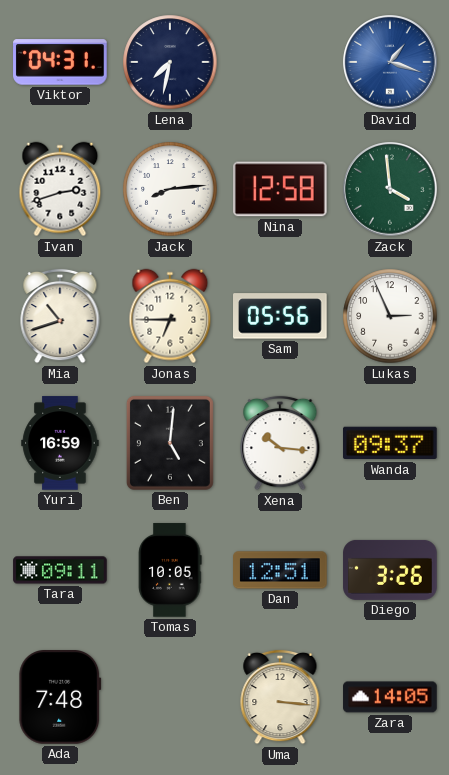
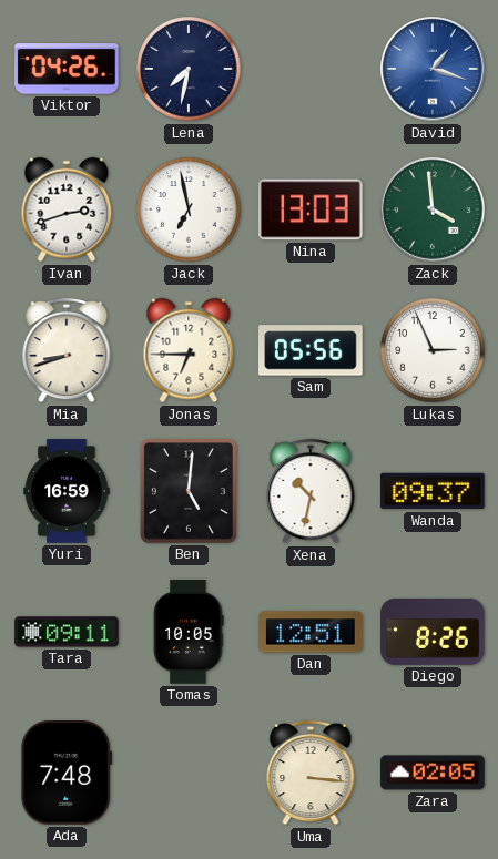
Viktor: 04:31 -> 04:26 (67, 69)
Jack: 8:14 -> 6:58 (189, 209)
Nina: 12:58 -> 13:03 (312, 209)
Mia: 10:42 -> 8:42 (67, 350)
Xena: 10:16 -> 10:32 (311, 491)
Diego: 3:26 -> 8:26 (433, 632)
Zara: 14:05 -> 02:05 (433, 773)
